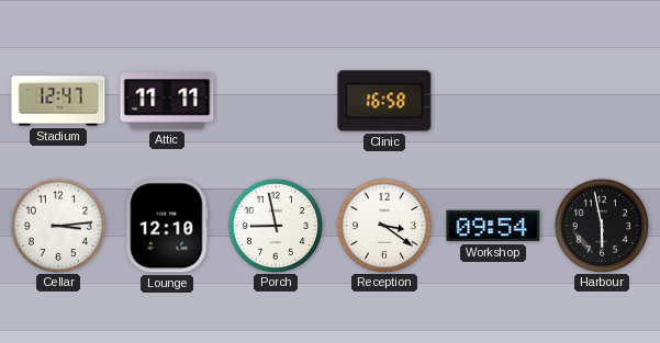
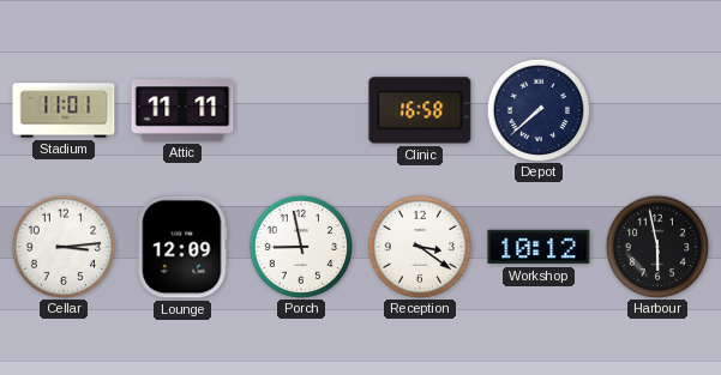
Stadium: 12:47 -> 11:01 (64, 110)
Depot: none -> 7:38 (537, 109)
Lounge: 12:10 -> 12:09 (182, 247)
Workshop: 09:54 -> 10:12 (539, 247)
